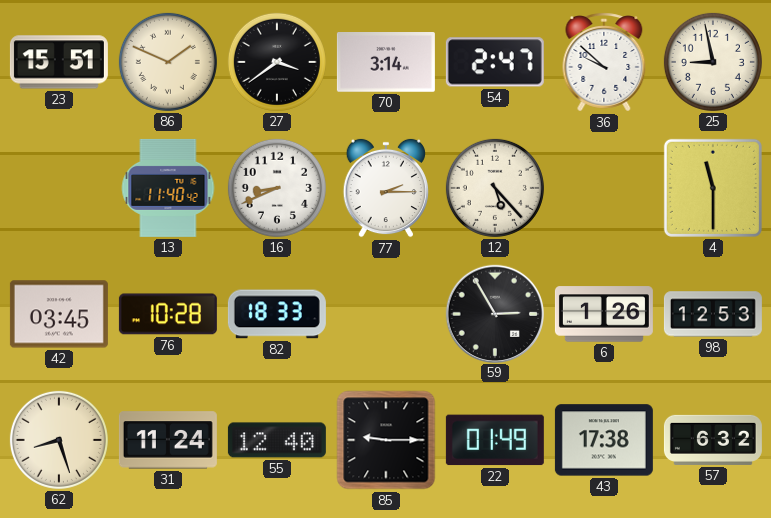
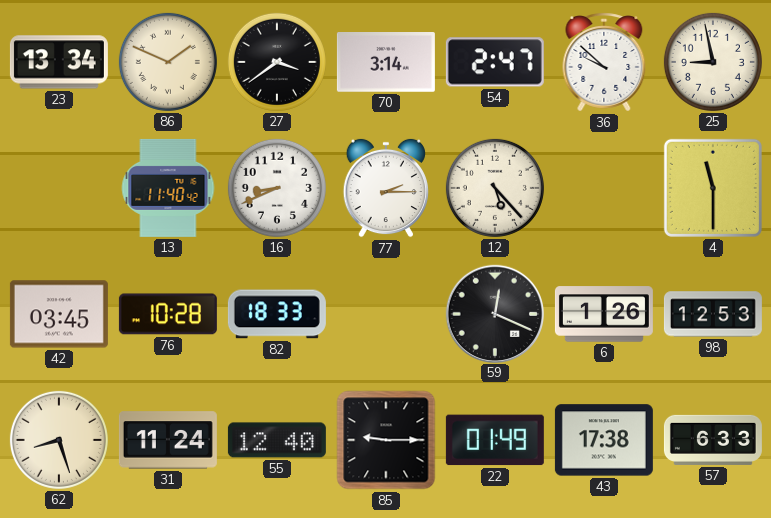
23: 15:51 -> 13:34 (59, 62)
59: 2:55 -> 12:19 (494, 313)
57: 6:32 -> 6:33 (713, 440)
